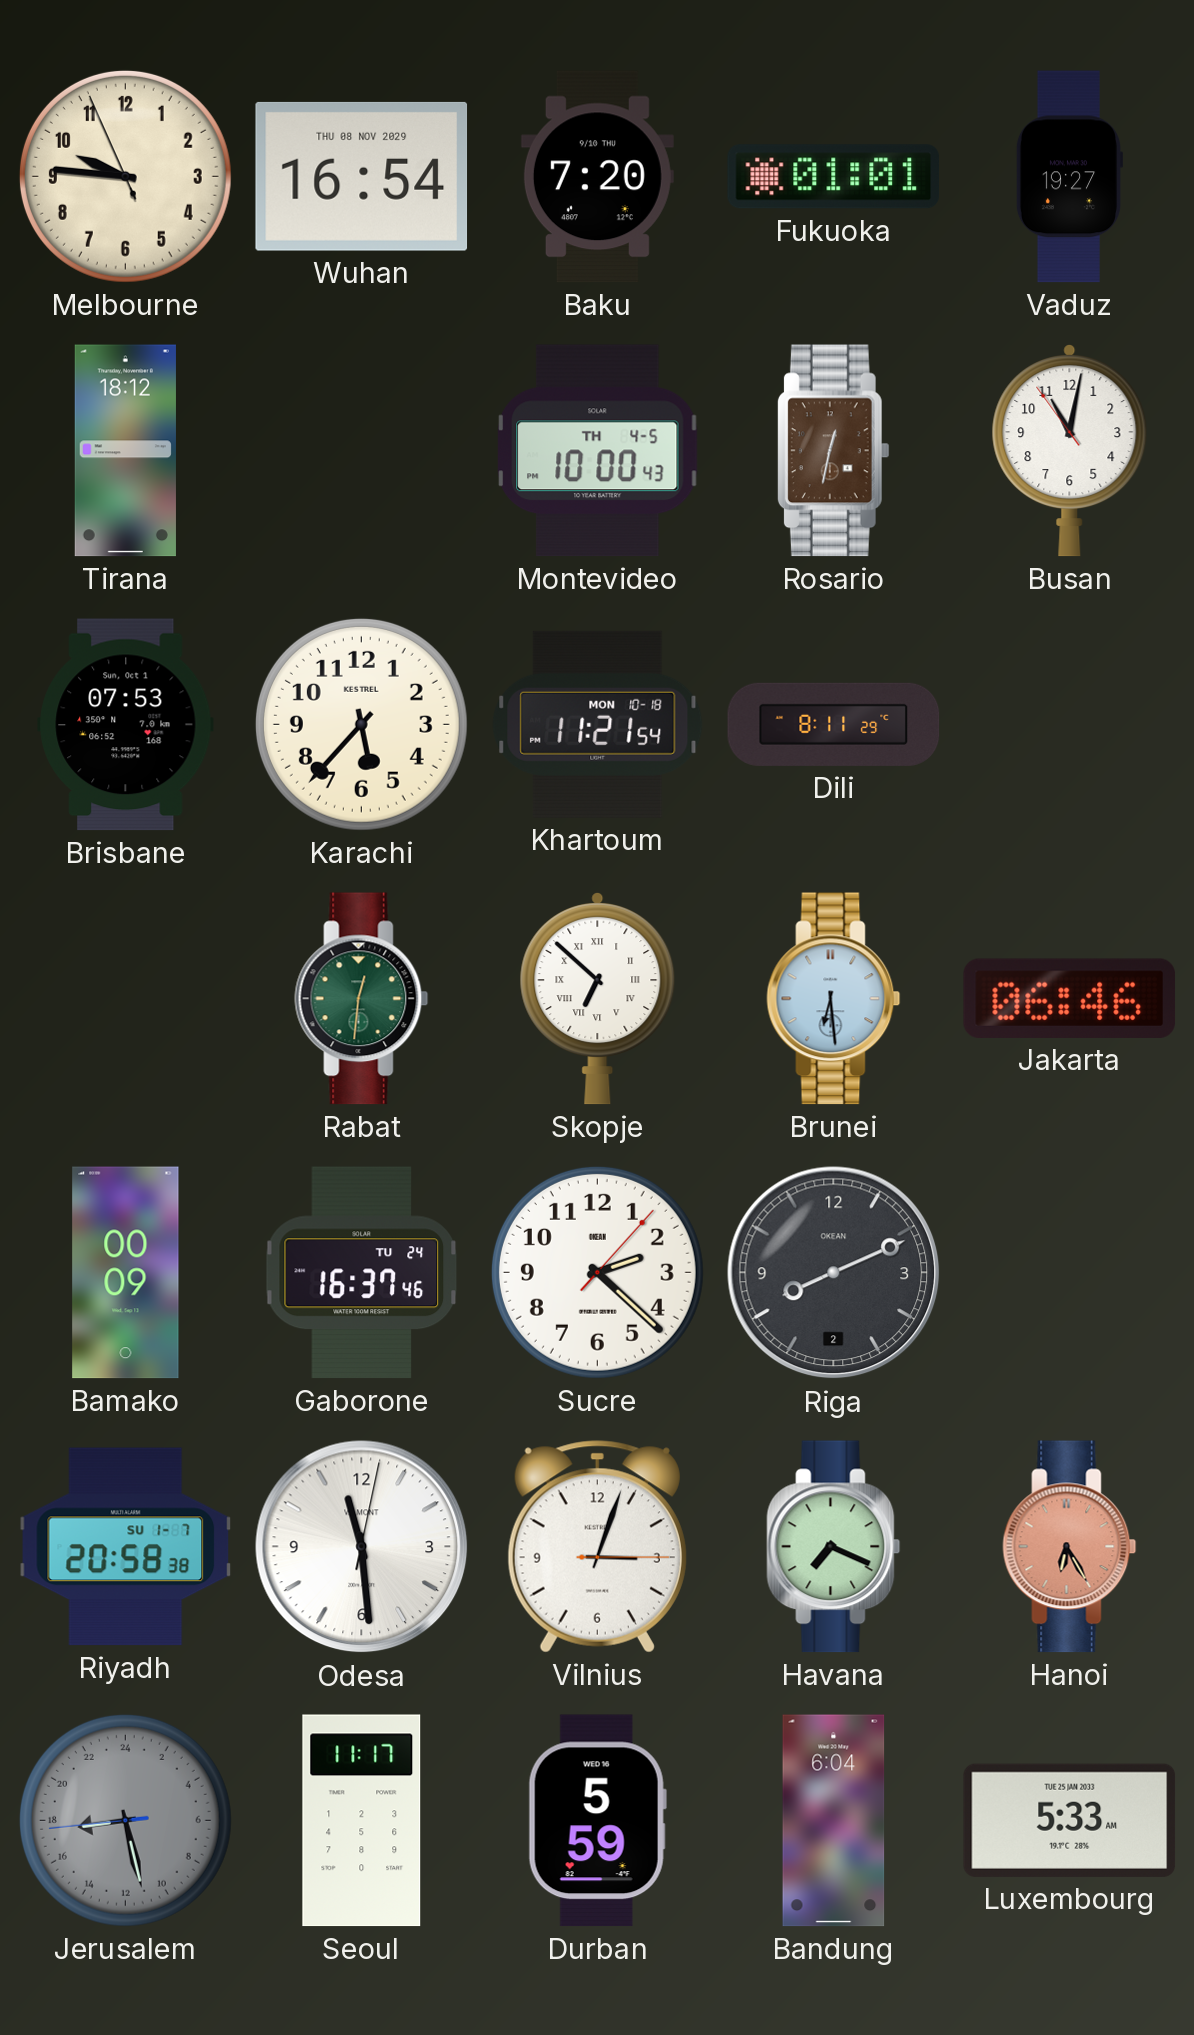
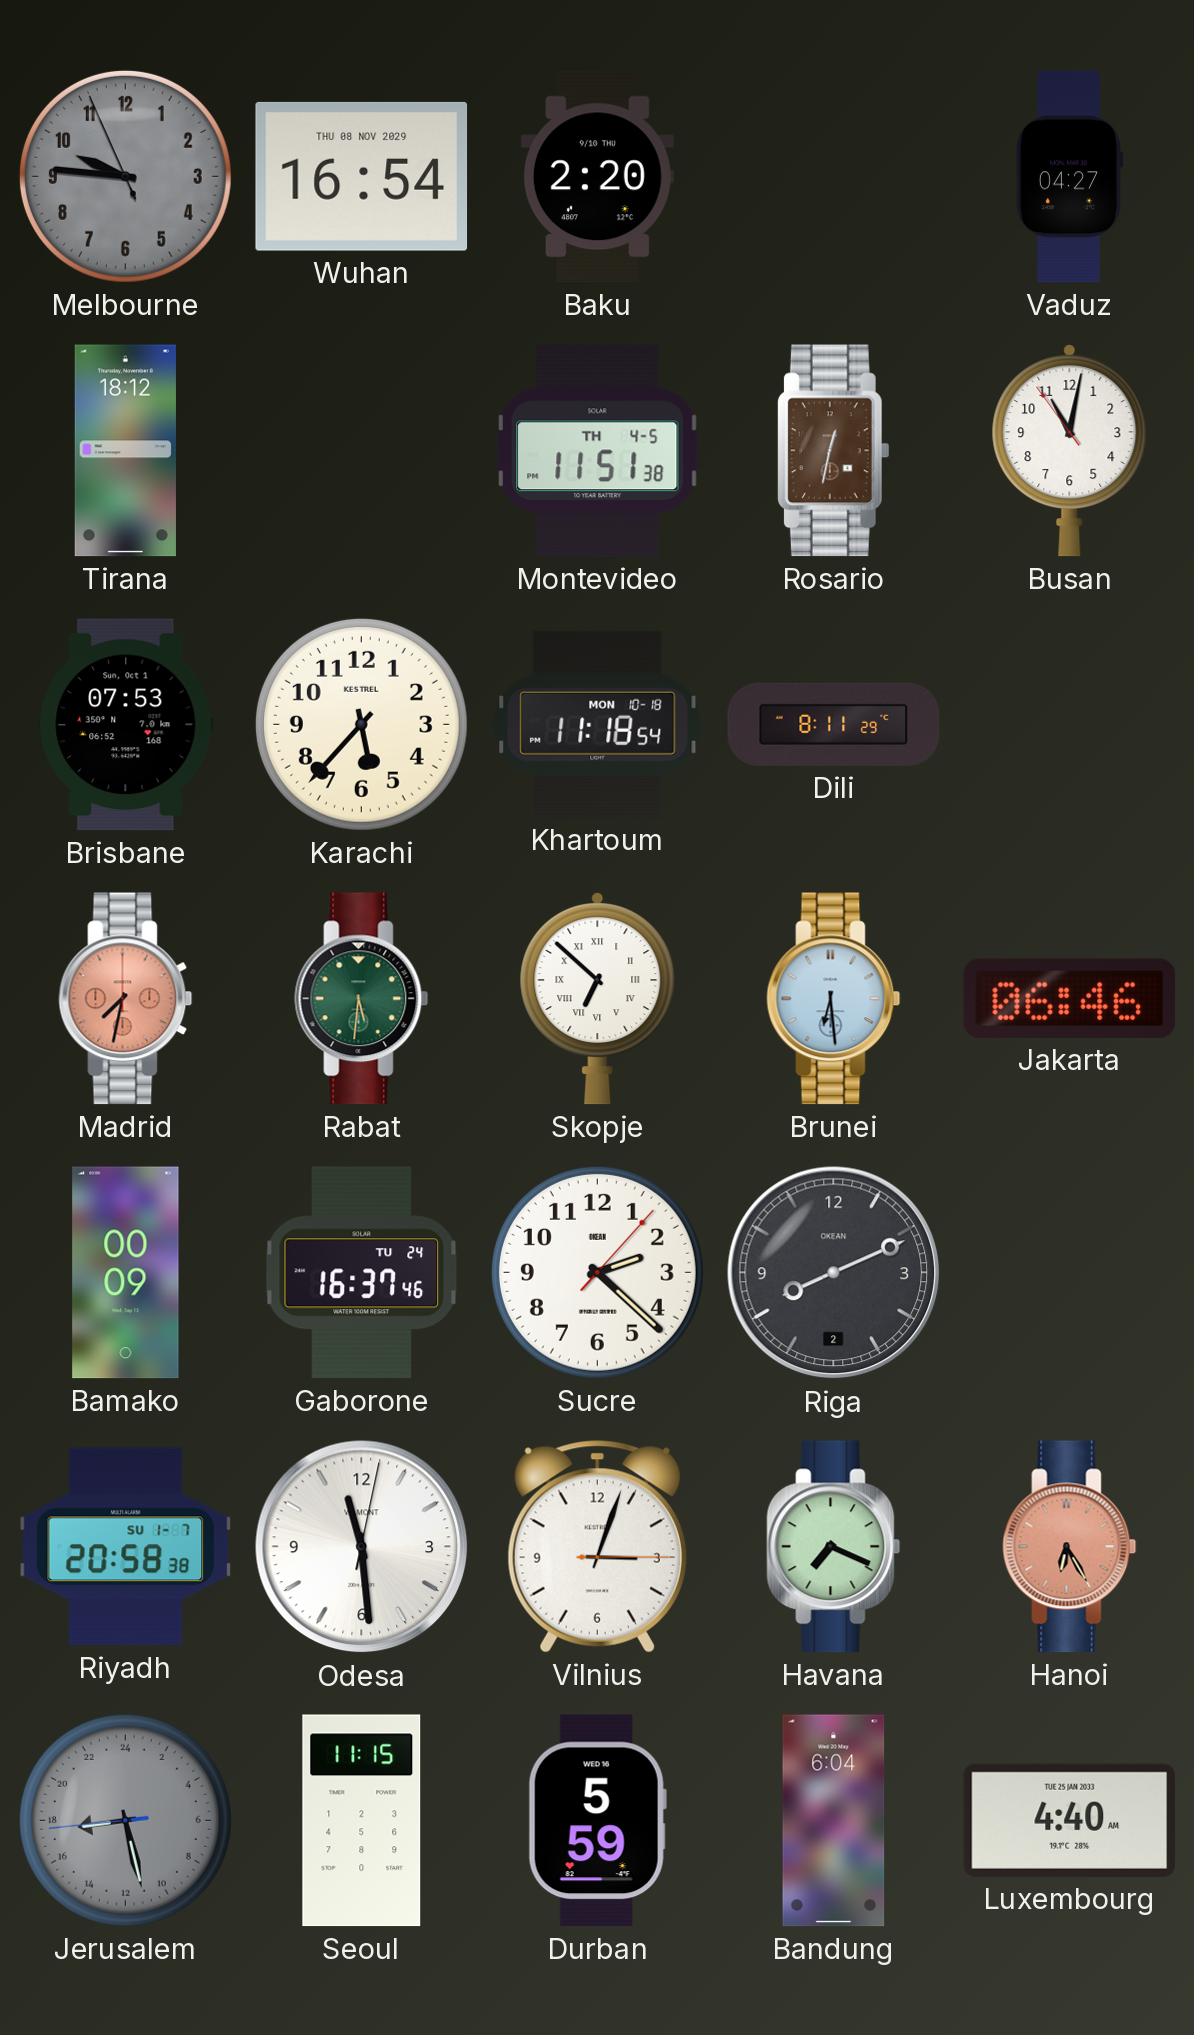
Melbourne dial: cream -> grey (125, 176)
Baku: 7:20 -> 2:20 (597, 177)
Fukuoka: 01:01 -> none (834, 177)
Vaduz: 19:27 -> 04:27 (1069, 177)
Montevideo: 10:00 -> 11:51 (598, 451)
Khartoum: 11:21 -> 11:18 (598, 724)
Madrid: none -> 7:32 (126, 999)
Rabat: 12:31 -> 5:31 (362, 999)
Seoul: 11:17 -> 11:15 (362, 1821)
Luxembourg: 5:33 -> 4:40 (1070, 1820)
